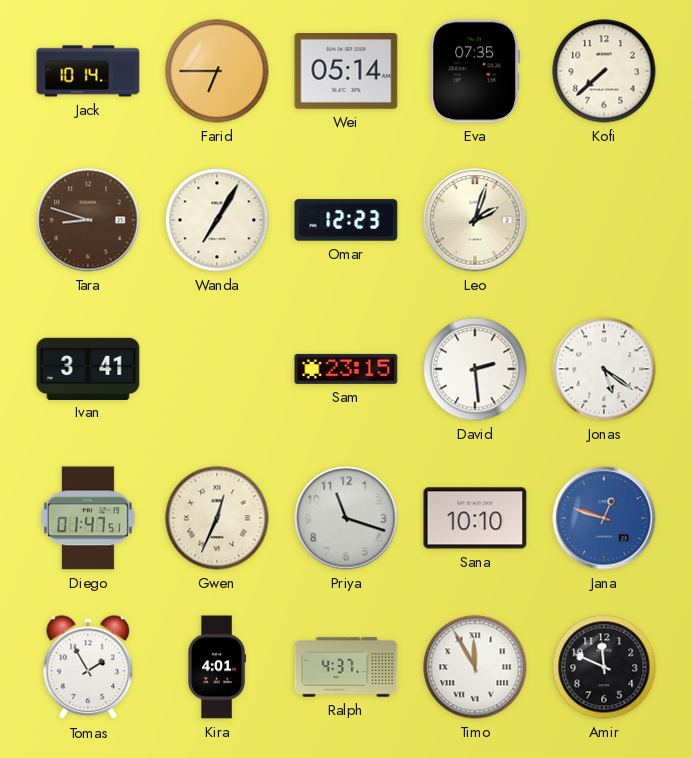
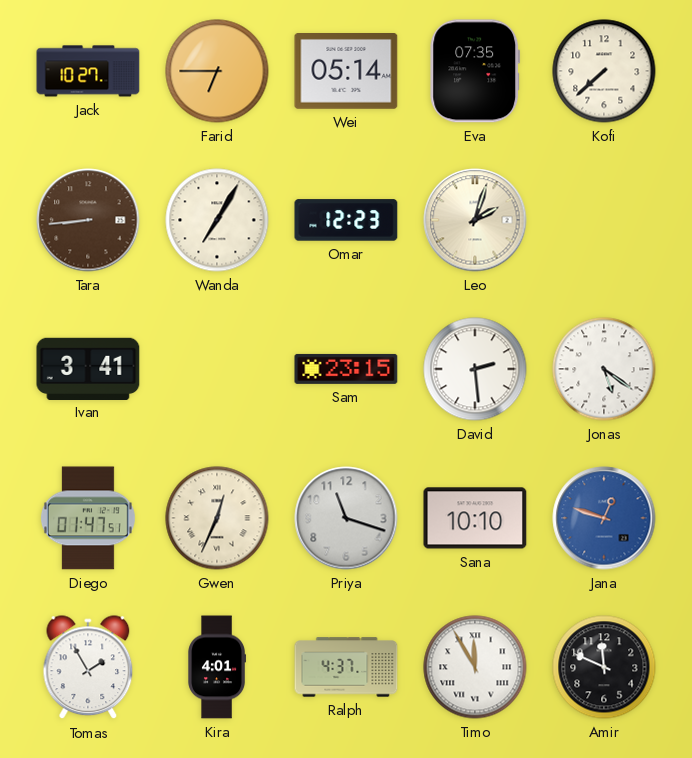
Jack: 10:14 -> 10:27 (88, 71)
Tara: 8:48 -> 8:44 (88, 220)
